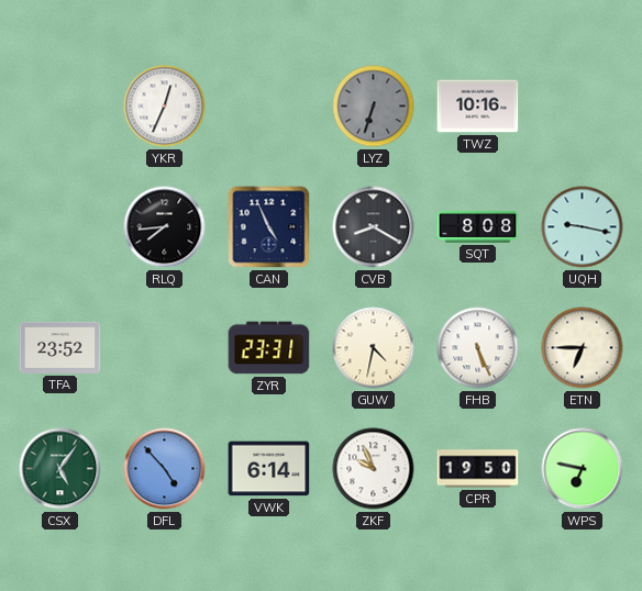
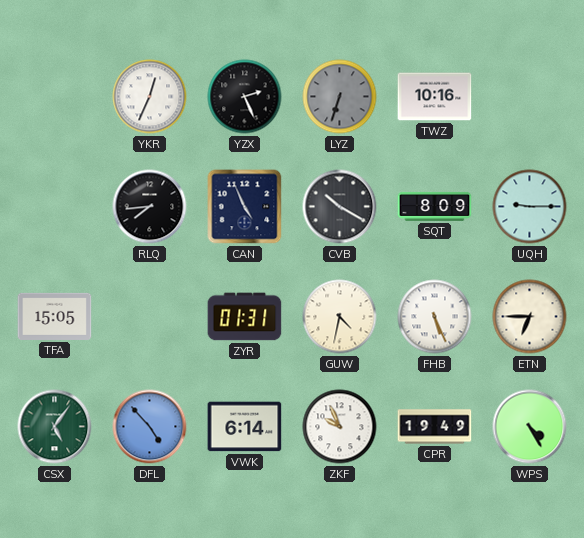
YZX: none -> 2:26 (245, 97)
CVB: 8:20 -> 10:20 (340, 207)
SQT: 8:08 -> 8:09 (435, 206)
UQH: 9:17 -> 9:15 (530, 207)
TFA: 23:52 -> 15:05 (55, 316)
ZYR: 23:31 -> 01:31 (245, 317)
CPR: 19:50 -> 19:49 (435, 427)
WPS: 6:47 -> 4:25 (530, 427)
